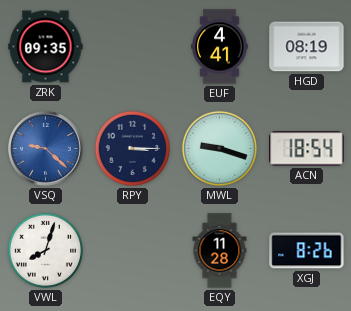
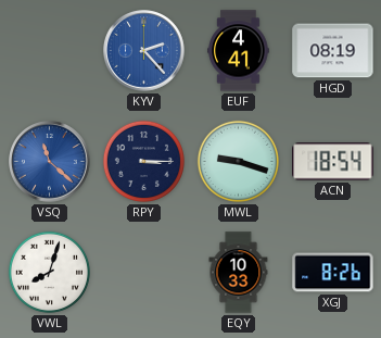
ZRK: 09:35 -> none (46, 47)
KYV: none -> 2:23 (144, 51)
VSQ: 9:22 -> 11:22 (50, 162)
EQY: 11:28 -> 10:33 (239, 273)
